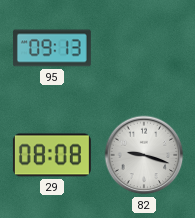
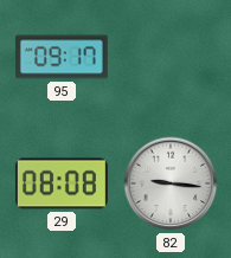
95: 09:13 -> 09:17 (62, 57)
82: 9:18 -> 9:16 (171, 183)
